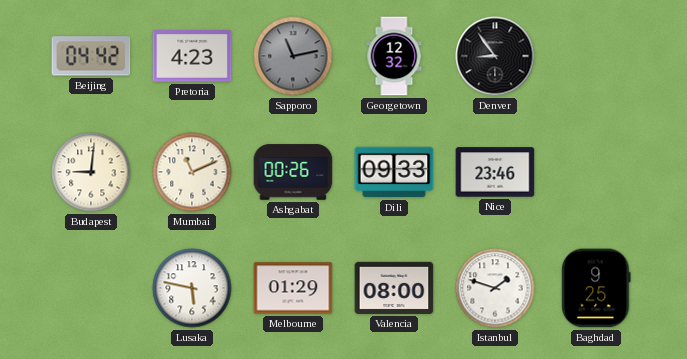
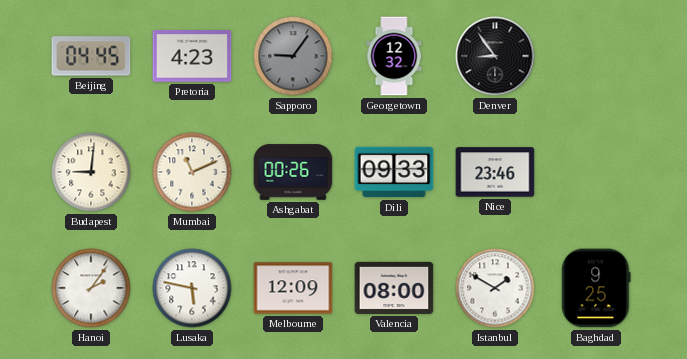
Beijing: 04:42 -> 04:45 (91, 56)
Sapporo: 11:13 -> 9:06 (293, 56)
Hanoi: none -> 2:06 (91, 288)
Melbourne: 01:29 -> 12:09 (293, 288)
Istanbul: 1:48 -> 1:50 (495, 288)
